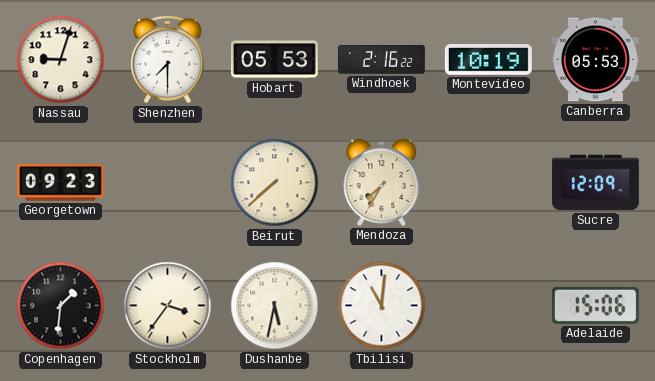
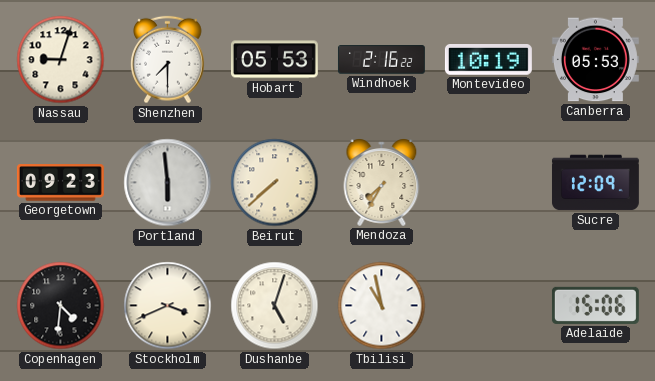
Portland: none -> 5:59 (168, 183)
Copenhagen: 1:31 -> 4:31 (61, 306)
Stockholm: 3:36 -> 3:41 (168, 306)
Dushanbe: 5:32 -> 5:03 (275, 306)
Tbilisi: 11:01 -> 10:58 (382, 306)
